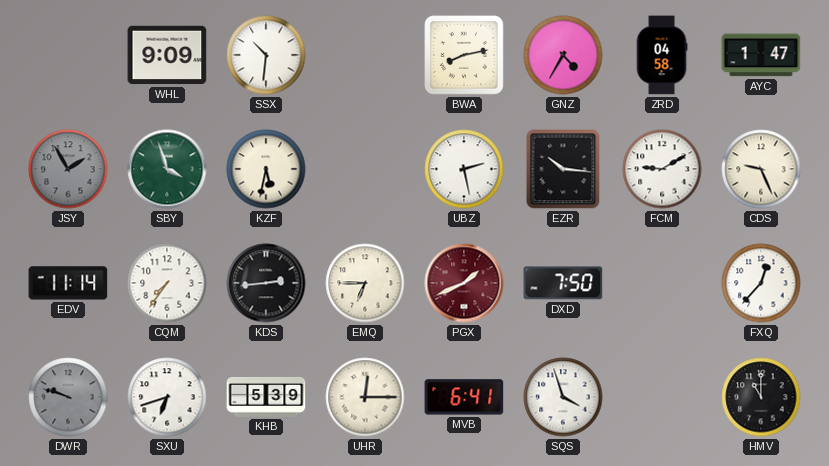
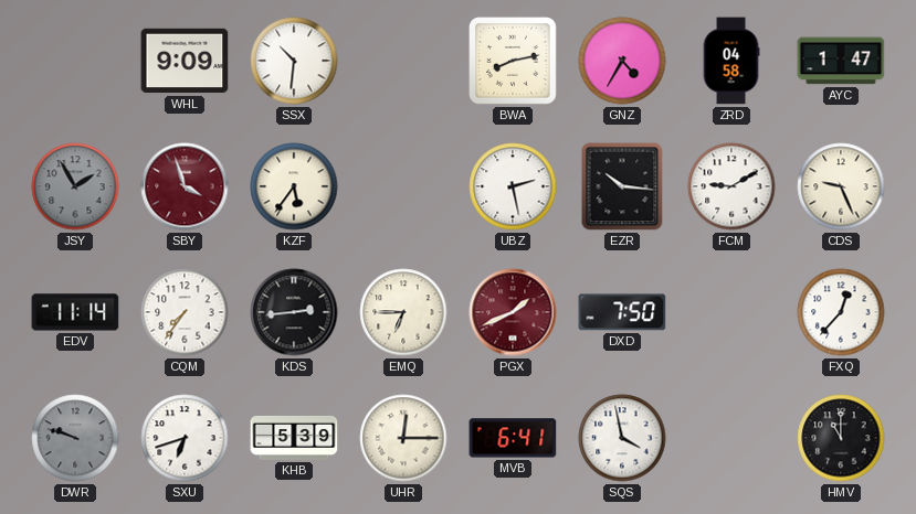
SBY dial: green -> burgundy (185, 186)
KZF: 5:32 -> 5:36 (294, 186)
SQS: 3:57 -> 3:58 (622, 438)
